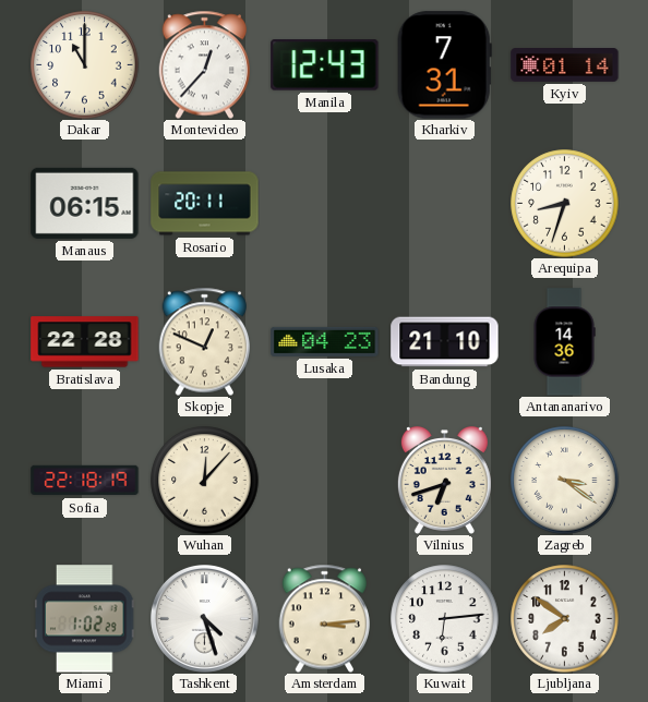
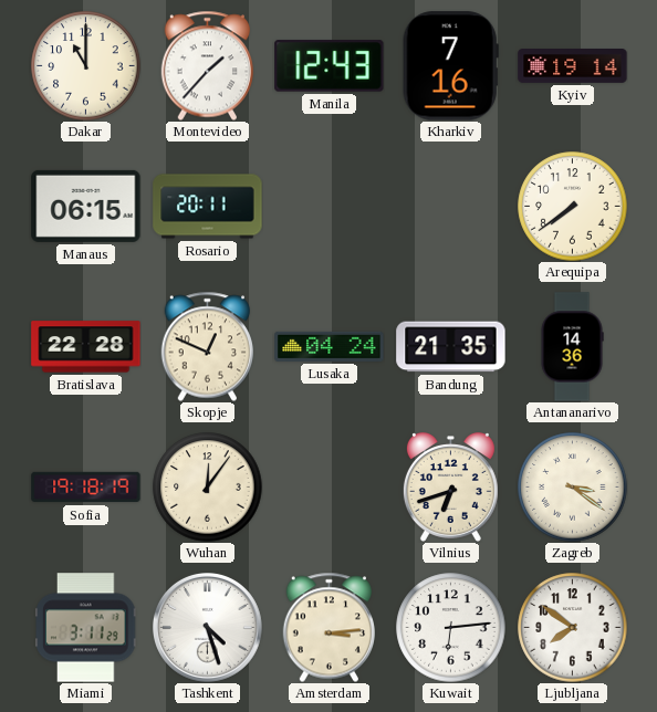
Montevideo: 12:37 -> 1:37 (208, 65)
Kharkiv: 7:31 -> 7:16 (450, 66)
Kyiv: 01:14 -> 19:14 (573, 66)
Arequipa: 8:33 -> 7:39 (573, 207)
Lusaka: 04:23 -> 04:24 (330, 346)
Bandung: 21:10 -> 21:35 (451, 347)
Sofia: 22:18 -> 19:18 (86, 488)
Wuhan: 12:07 -> 12:06 (208, 488)
Miami: 1:02 -> 3:11 (86, 628)
